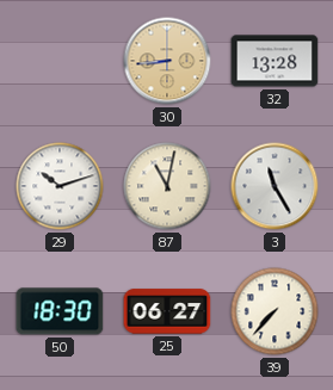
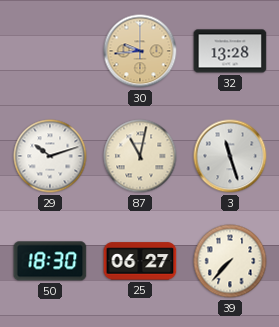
30: 8:44 -> 9:44 (140, 51)
3: 11:25 -> 11:27 (230, 156)
